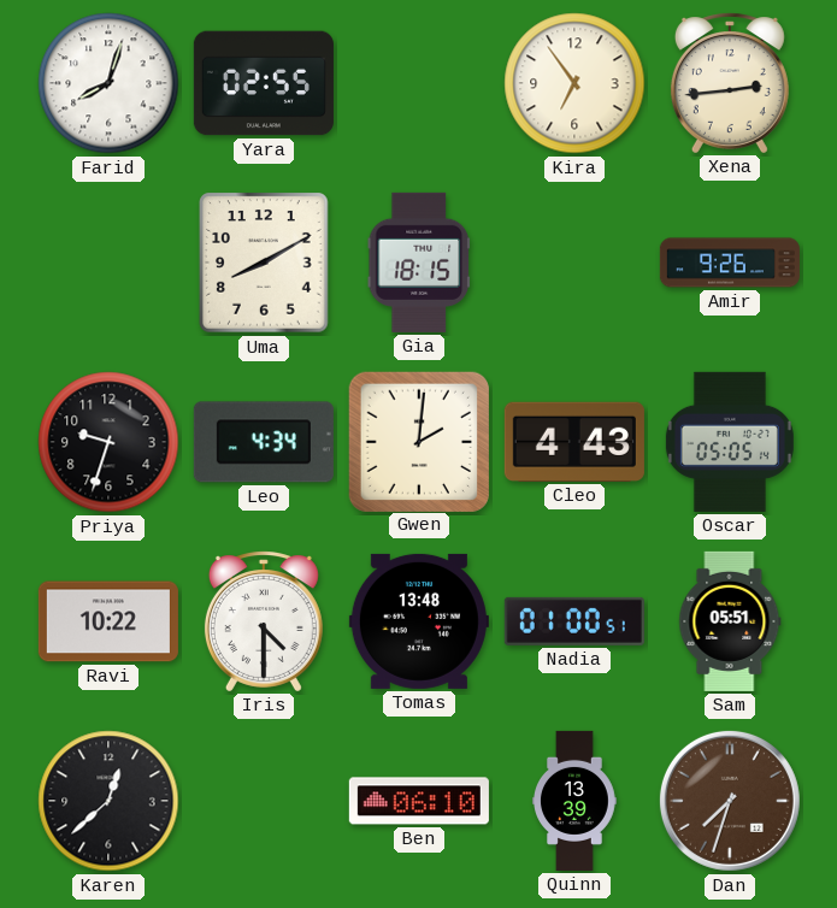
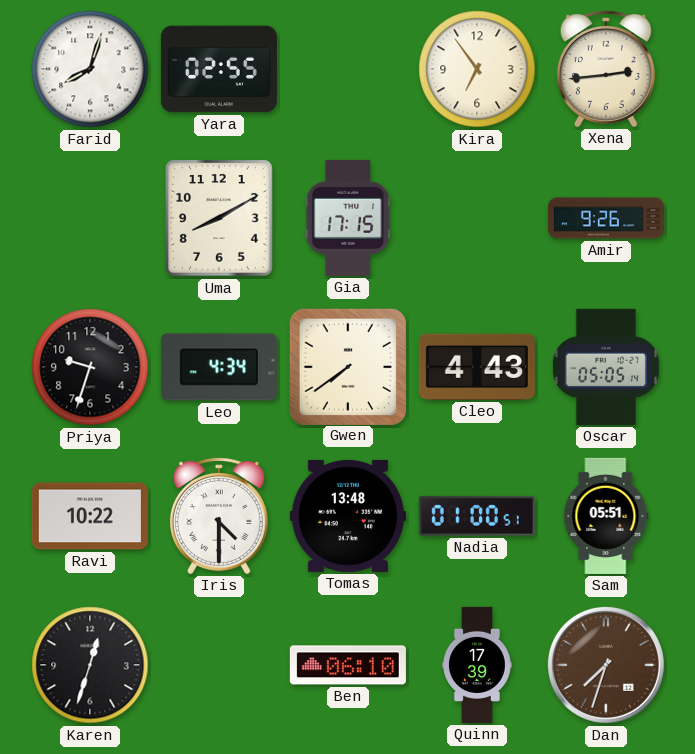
Gia: 18:15 -> 17:15 (347, 218)
Gwen: 2:01 -> 7:39 (347, 366)
Karen: 12:38 -> 12:33 (90, 665)
Quinn: 13:39 -> 17:39 (478, 665)
